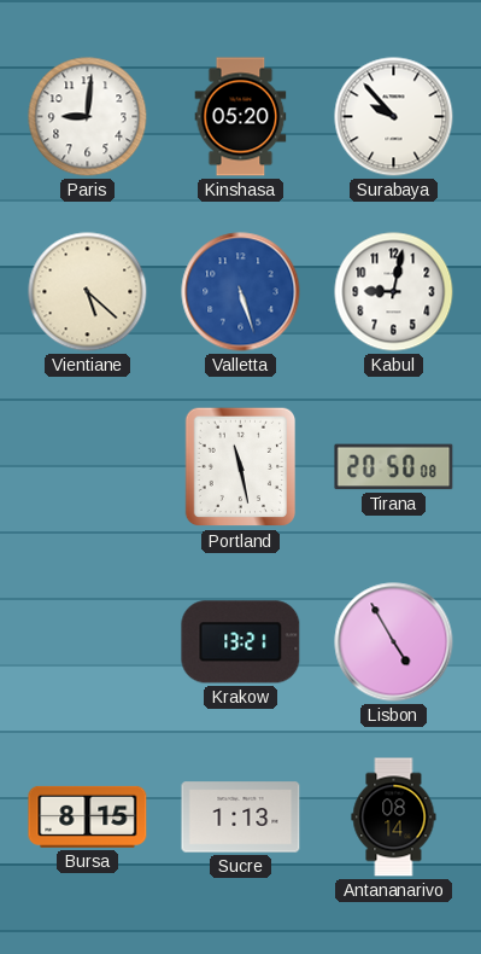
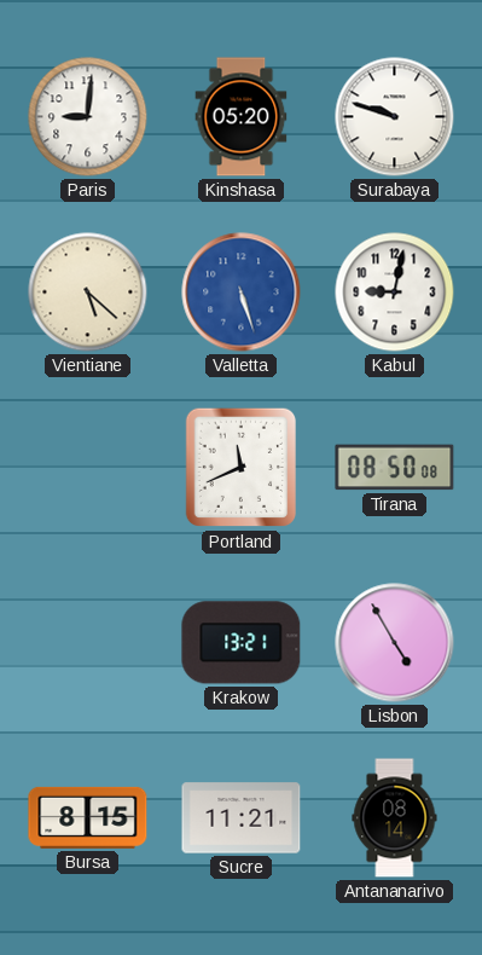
Surabaya: 9:53 -> 9:48 (395, 117)
Portland: 11:28 -> 11:41 (240, 468)
Tirana: 20:50 -> 08:50 (395, 468)
Sucre: 1:13 -> 11:21 (242, 818)
